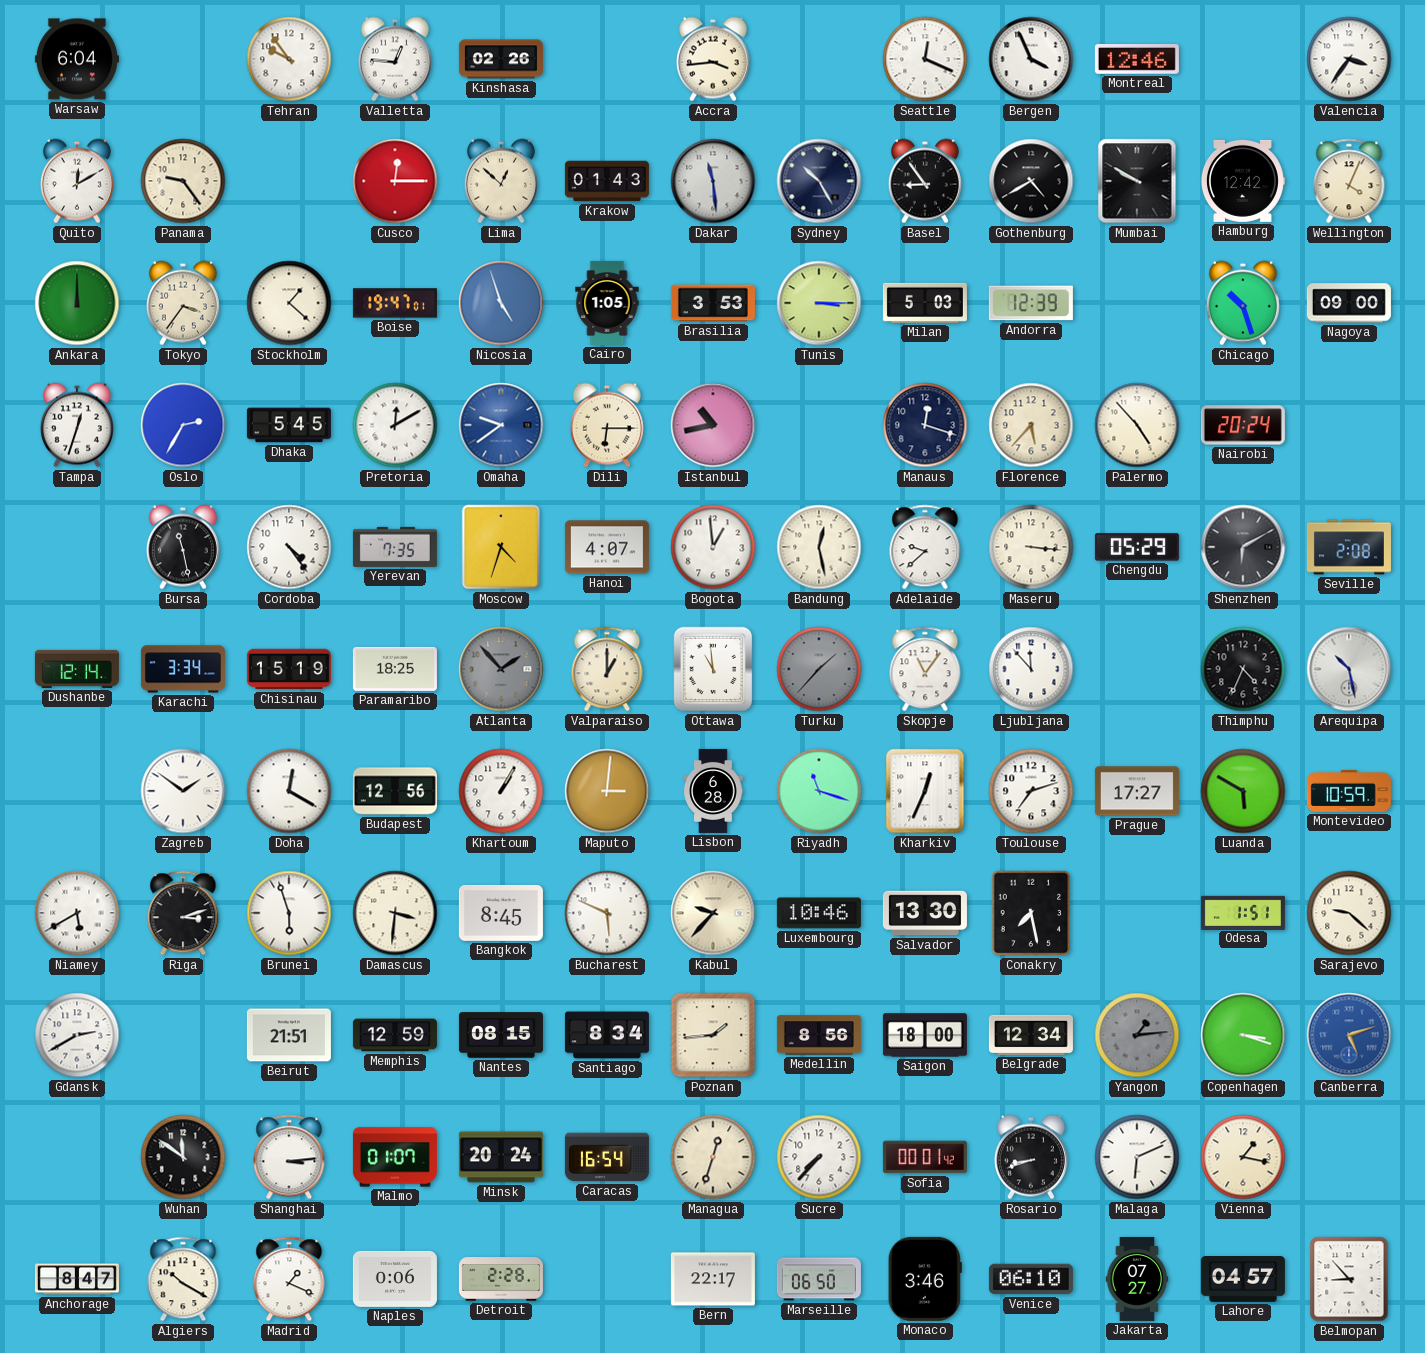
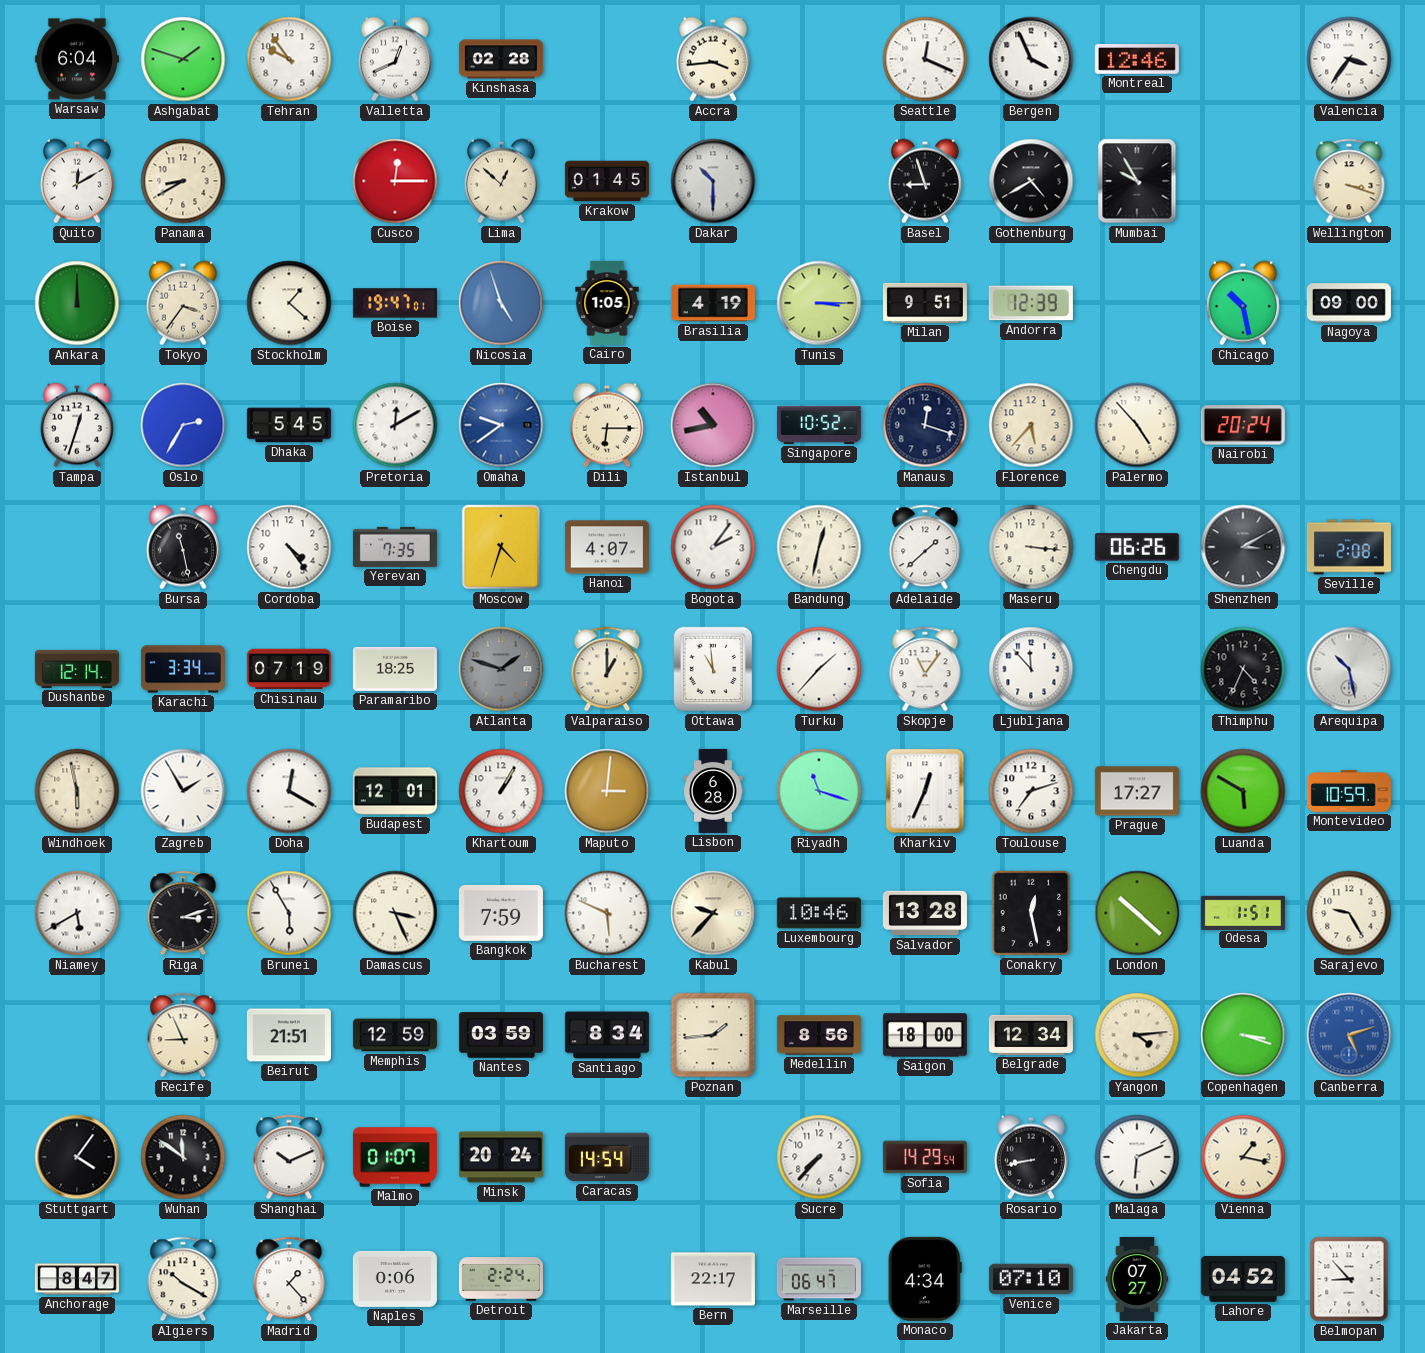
Ashgabat: none -> 1:48 (183, 59)
Valletta: 12:46 -> 12:41 (395, 59)
Kinshasa: 02:26 -> 02:28 (501, 59)
Panama: 9:24 -> 8:40 (183, 181)
Krakow: 01:43 -> 01:45 (607, 181)
Dakar: 11:29 -> 10:30 (713, 181)
Sydney: 10:25 -> none (819, 181)
Basel: 8:54 -> 8:57 (925, 181)
Mumbai: 9:50 -> 9:55 (1137, 181)
Hamburg: 12:42 -> none (1242, 181)
Wellington: 4:04 -> 3:18 (1349, 181)
Brasilia: 3:53 -> 4:19 (713, 303)
Milan: 5:03 -> 9:51 (925, 303)
Chicago: 10:27 -> 10:28 (1243, 303)
Singapore: none -> 10:52 (819, 425)
Bogota: 12:59 -> 2:06 (713, 547)
Bandung: 12:28 -> 12:32 (819, 547)
Adelaide: 9:38 -> 1:38 (925, 547)
Chengdu: 05:29 -> 06:26 (1137, 547)
Shenzhen: 6:10 -> 3:10 (1243, 547)
Chisinau: 15:19 -> 07:19 (289, 669)
Atlanta: 1:53 -> 1:48 (501, 669)
Turku dial: grey -> white (819, 669)
Windhoek: none -> 5:58 (77, 791)
Zagreb: 1:51 -> 1:55 (183, 791)
Budapest: 12:56 -> 12:01 (395, 791)
Brunei: 5:57 -> 5:55 (289, 913)
Damascus: 3:31 -> 3:26 (395, 913)
Bangkok: 8:45 -> 7:59 (501, 913)
Salvador: 13:30 -> 13:28 (925, 913)
Conakry: 7:28 -> 12:28 (1031, 913)
London: none -> 10:22 (1137, 913)
Sarajevo: 9:22 -> 9:25 (1349, 913)
Gdansk: 2:40 -> none (77, 1035)
Recife: none -> 8:56 (183, 1035)
Nantes: 08:15 -> 03:59 (501, 1035)
Yangon: 1:14 -> 4:14 (1137, 1035)
Yangon dial: grey -> cream (1137, 1035)
Stuttgart: none -> 4:06 (77, 1157)
Shanghai: 3:14 -> 10:11 (289, 1157)
Caracas: 16:54 -> 14:54 (607, 1157)
Managua: 12:33 -> none (713, 1157)
Sofia: 00:01 -> 14:29 (925, 1157)
Rosario: 8:42 -> 8:43 (1031, 1157)
Madrid: 1:19 -> 1:23 (289, 1279)
Detroit: 2:28 -> 2:24 (501, 1279)
Marseille: 06:50 -> 06:47 (819, 1279)
Monaco: 3:46 -> 4:34 (925, 1279)
Venice: 06:10 -> 07:10 (1031, 1279)
Lahore: 04:57 -> 04:52 (1243, 1280)
